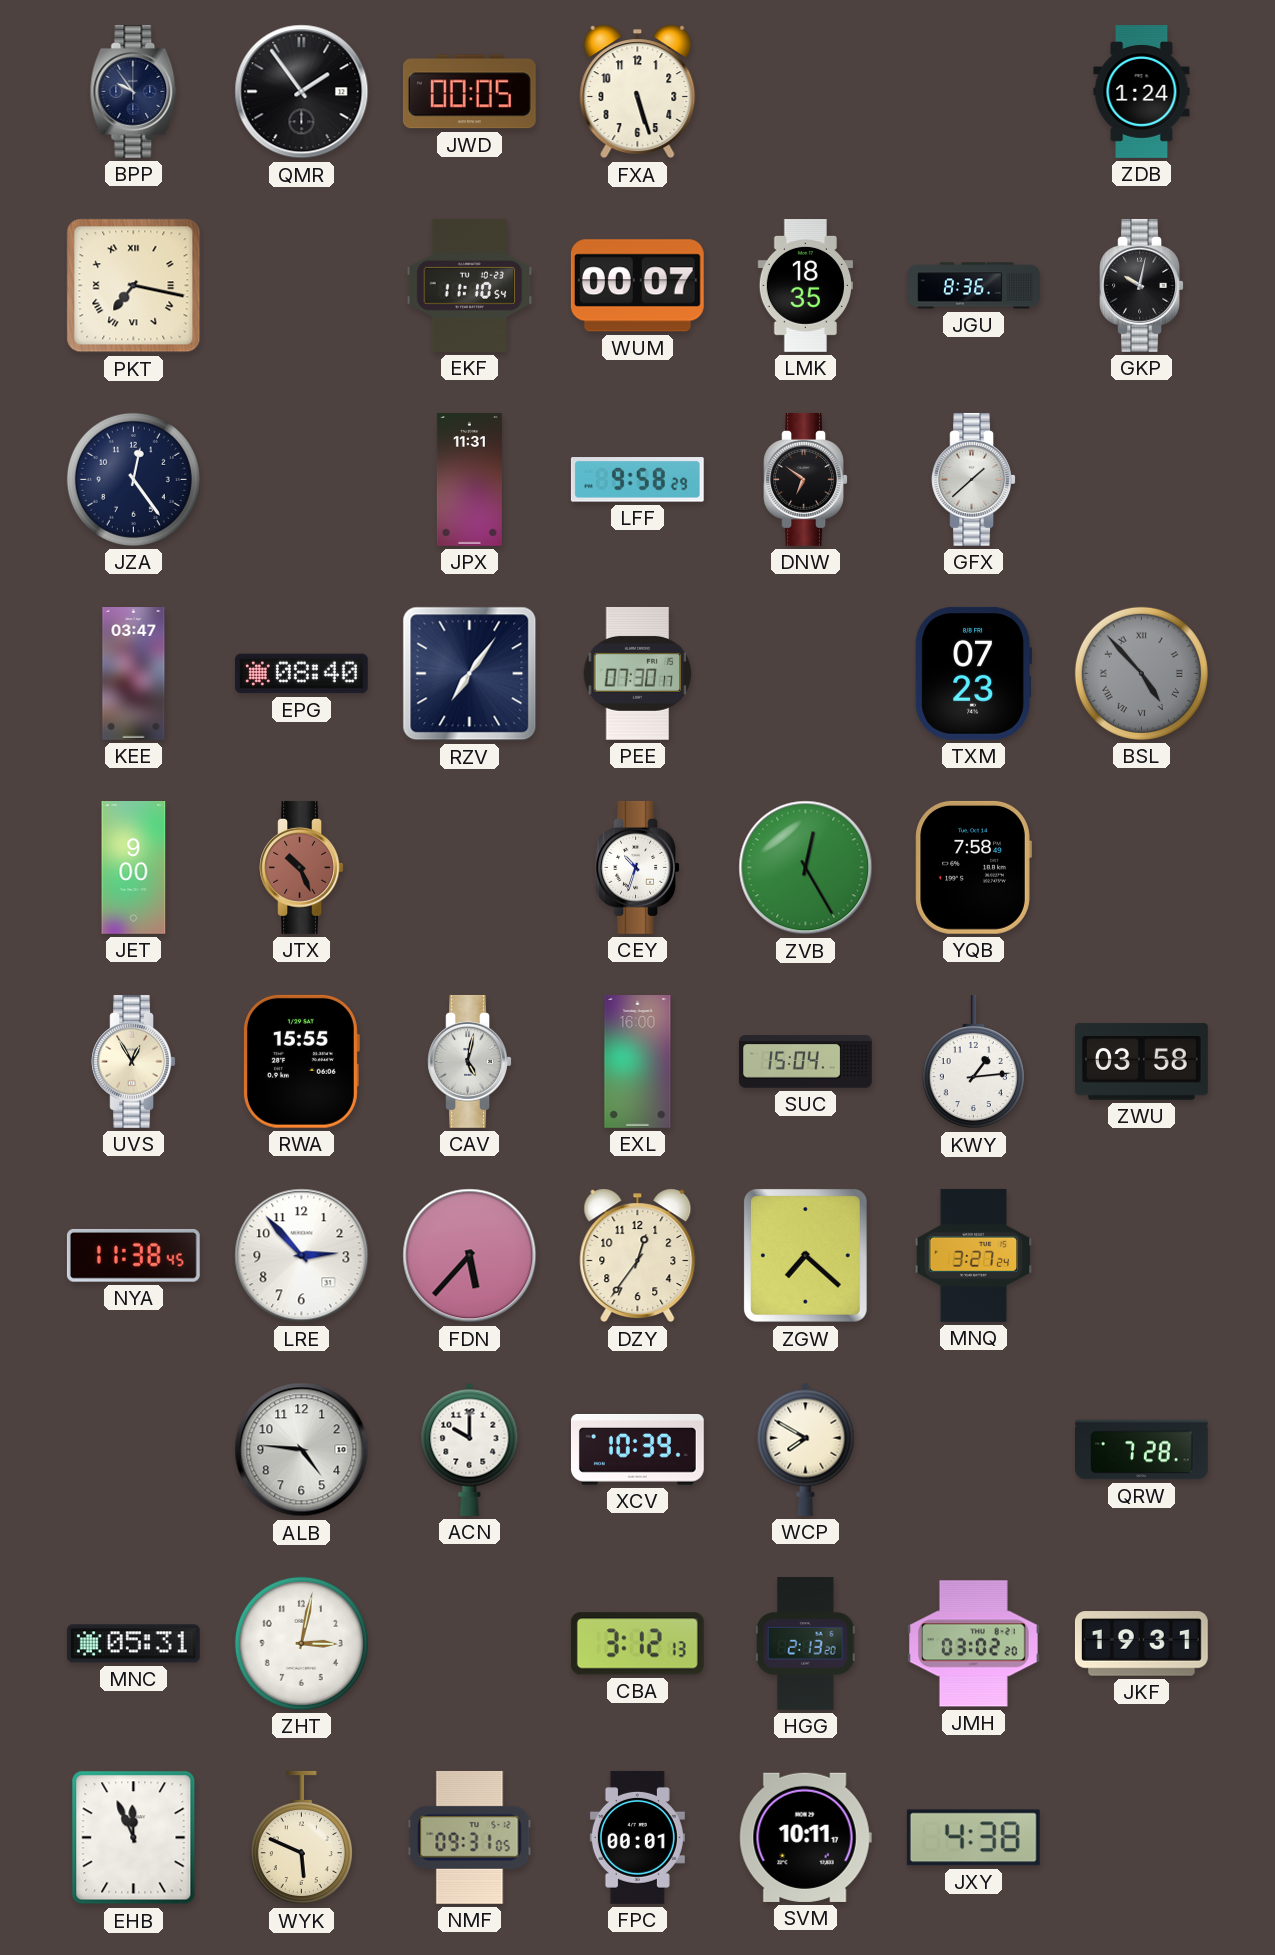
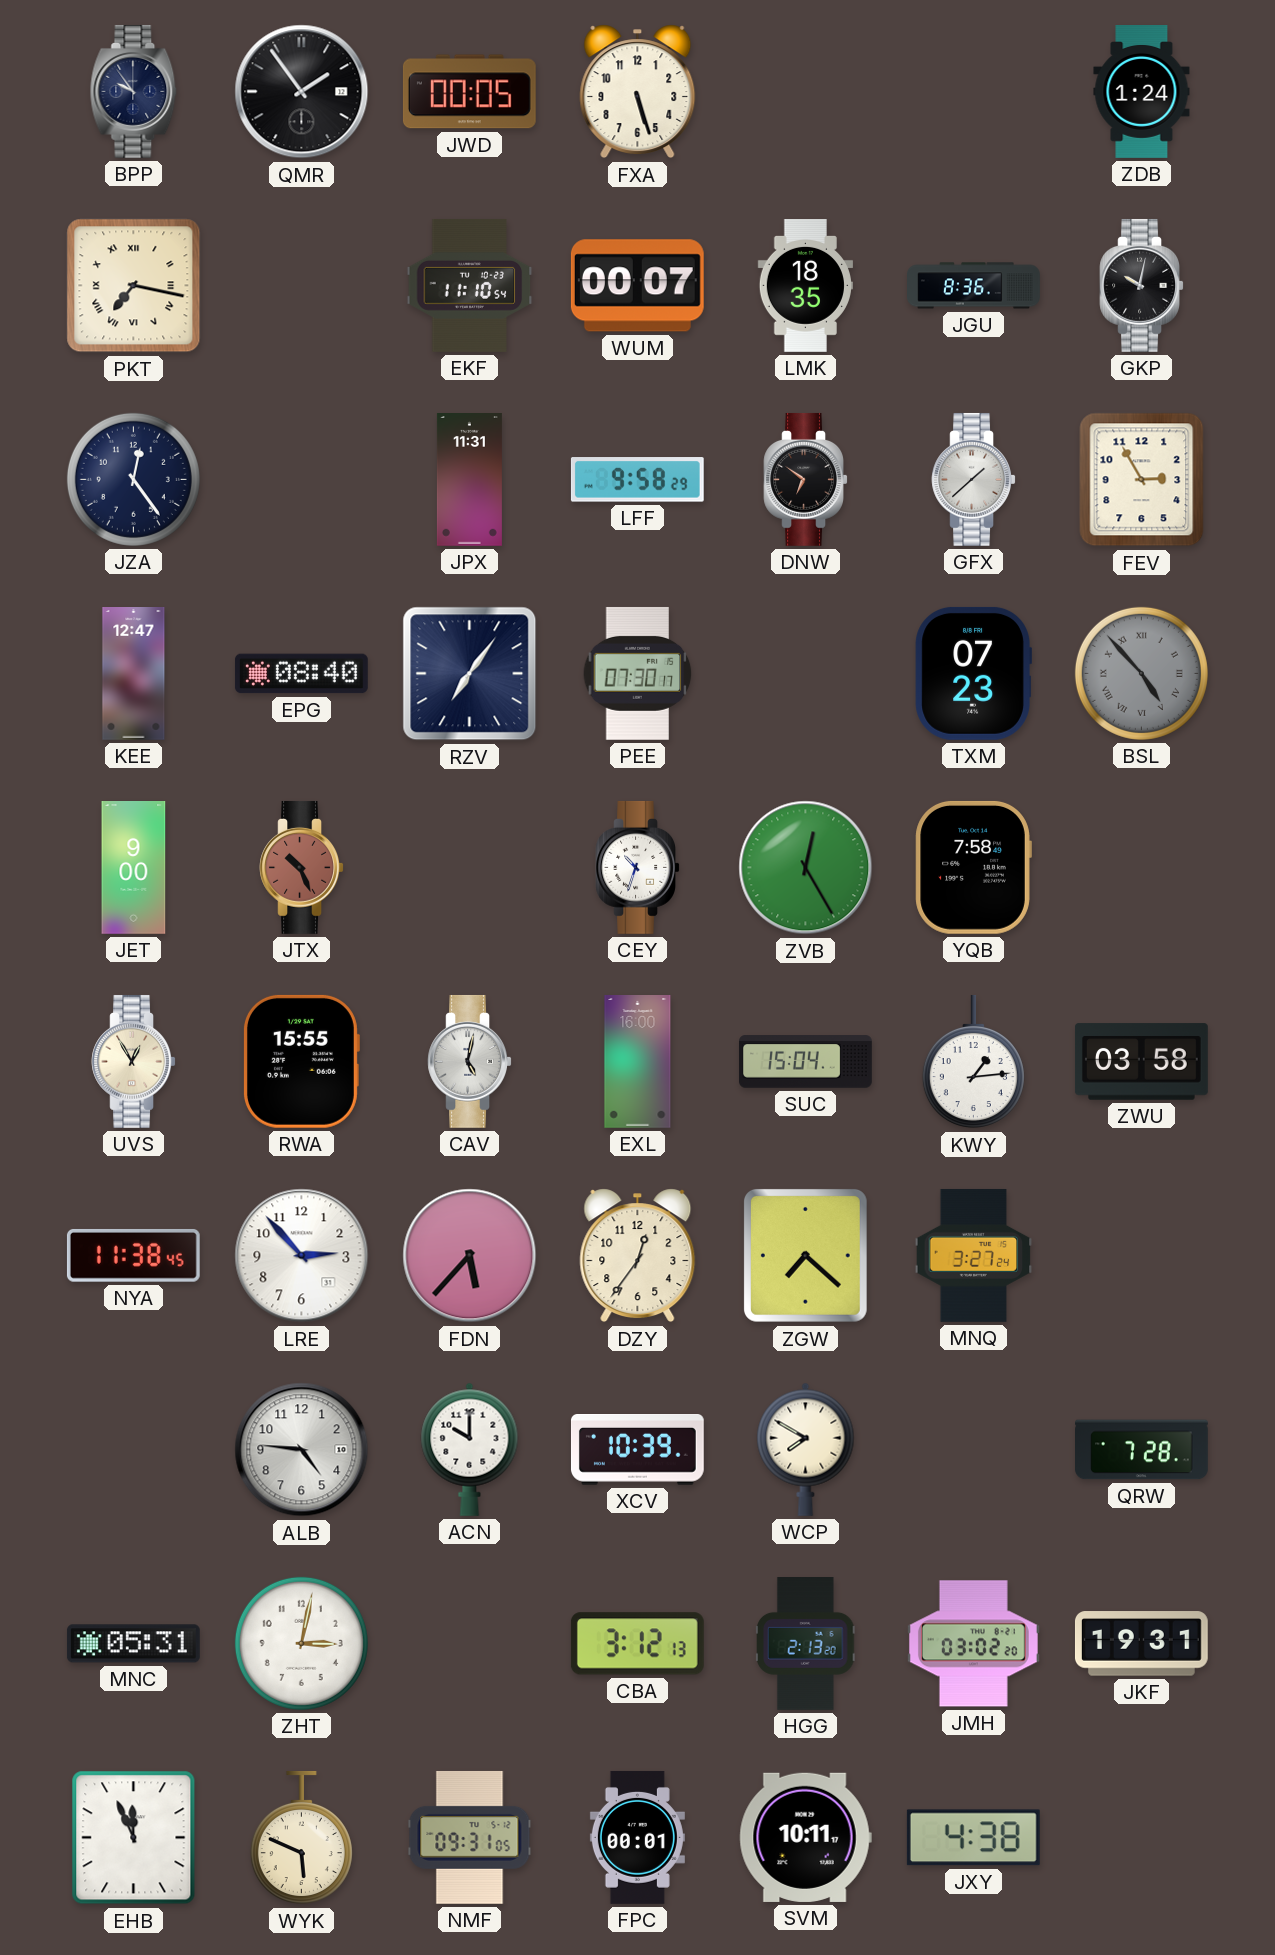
FEV: none -> 2:55 (1142, 480)
KEE: 03:47 -> 12:47 (134, 674)
